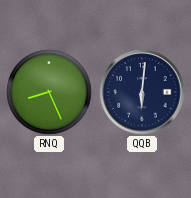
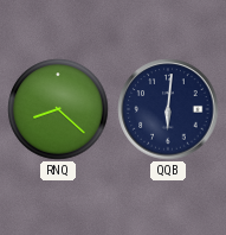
RNQ: 8:26 -> 8:22 (58, 109)
